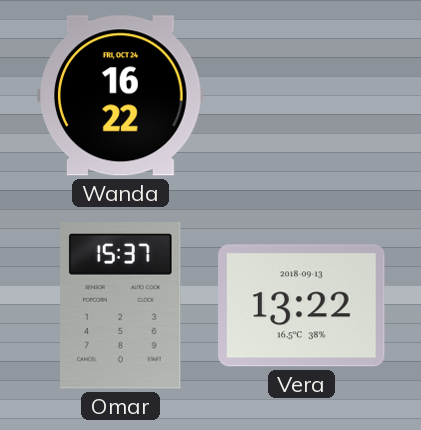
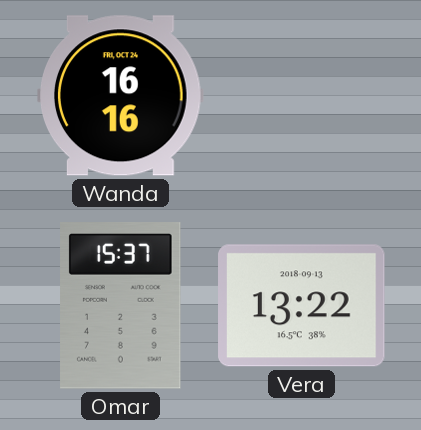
Wanda: 16:22 -> 16:16 (121, 96)
